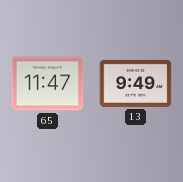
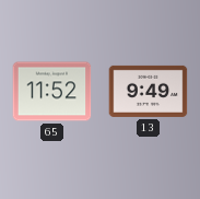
65: 11:47 -> 11:52 (52, 92)
